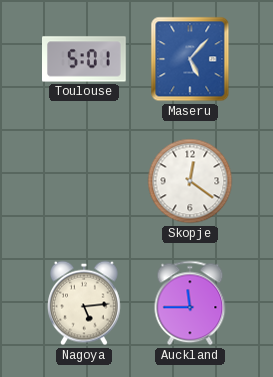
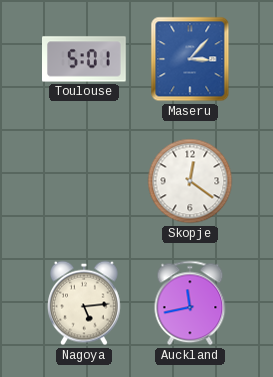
Maseru: 5:07 -> 3:07 (190, 59)
Auckland: 11:45 -> 11:43 (190, 303)
